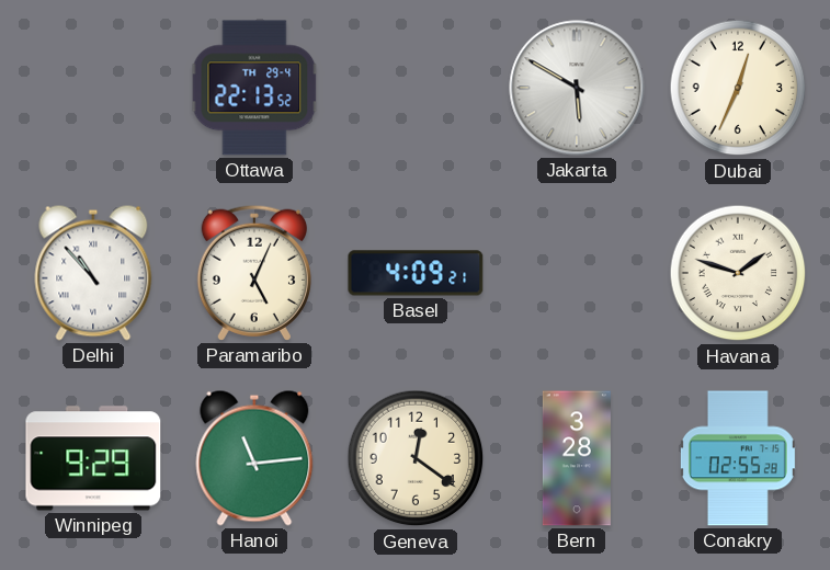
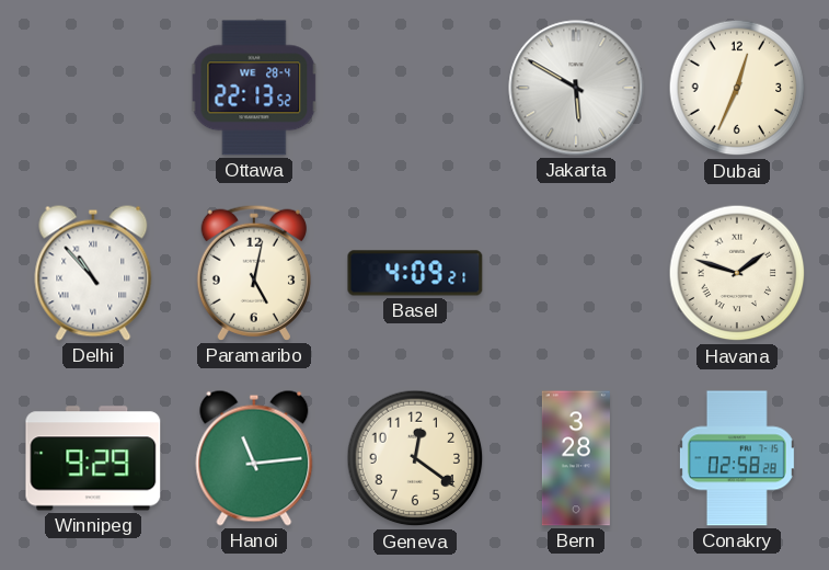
Ottawa date: TH 29-4 -> WE 28-4 (254, 88)
Paramaribo: 5:04 -> 5:02 (254, 273)
Conakry: 02:55 -> 02:58 (737, 458)
